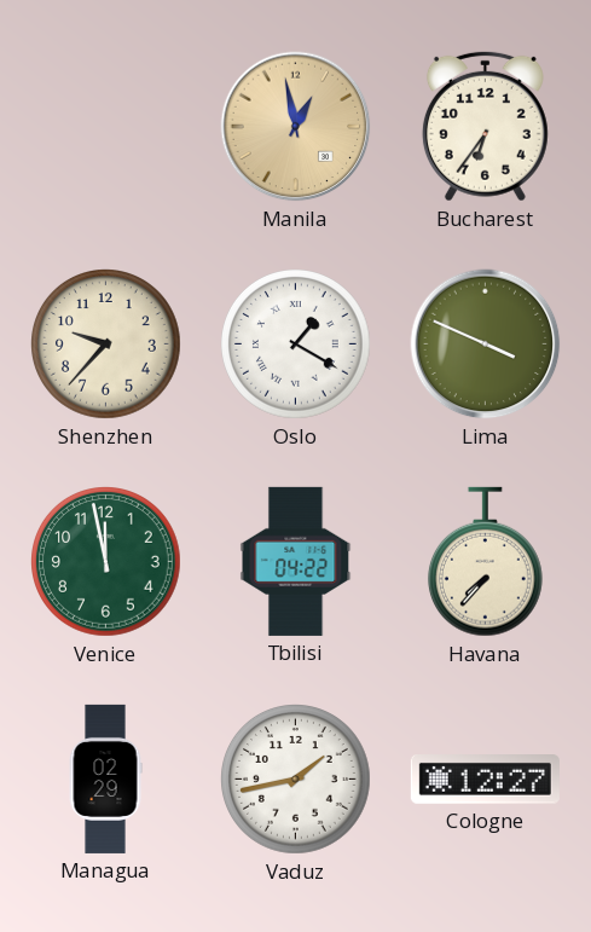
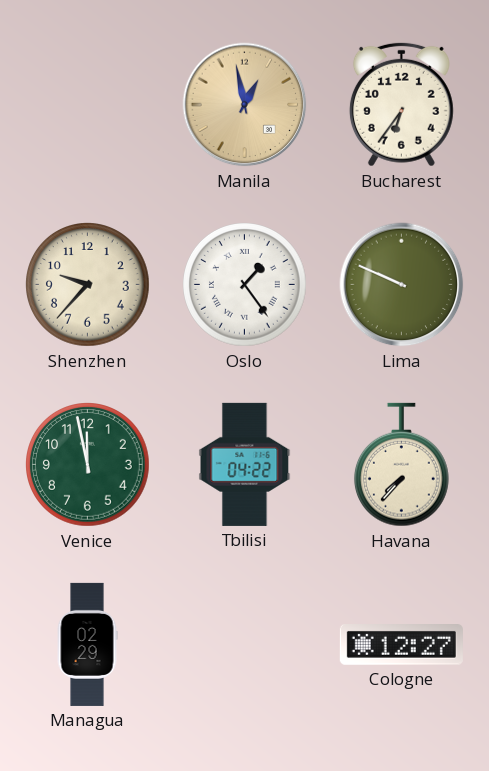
Oslo: 1:20 -> 1:24 (245, 285)
Lima: 3:49 -> 9:49 (402, 285)
Vaduz: 1:43 -> none (296, 780)
